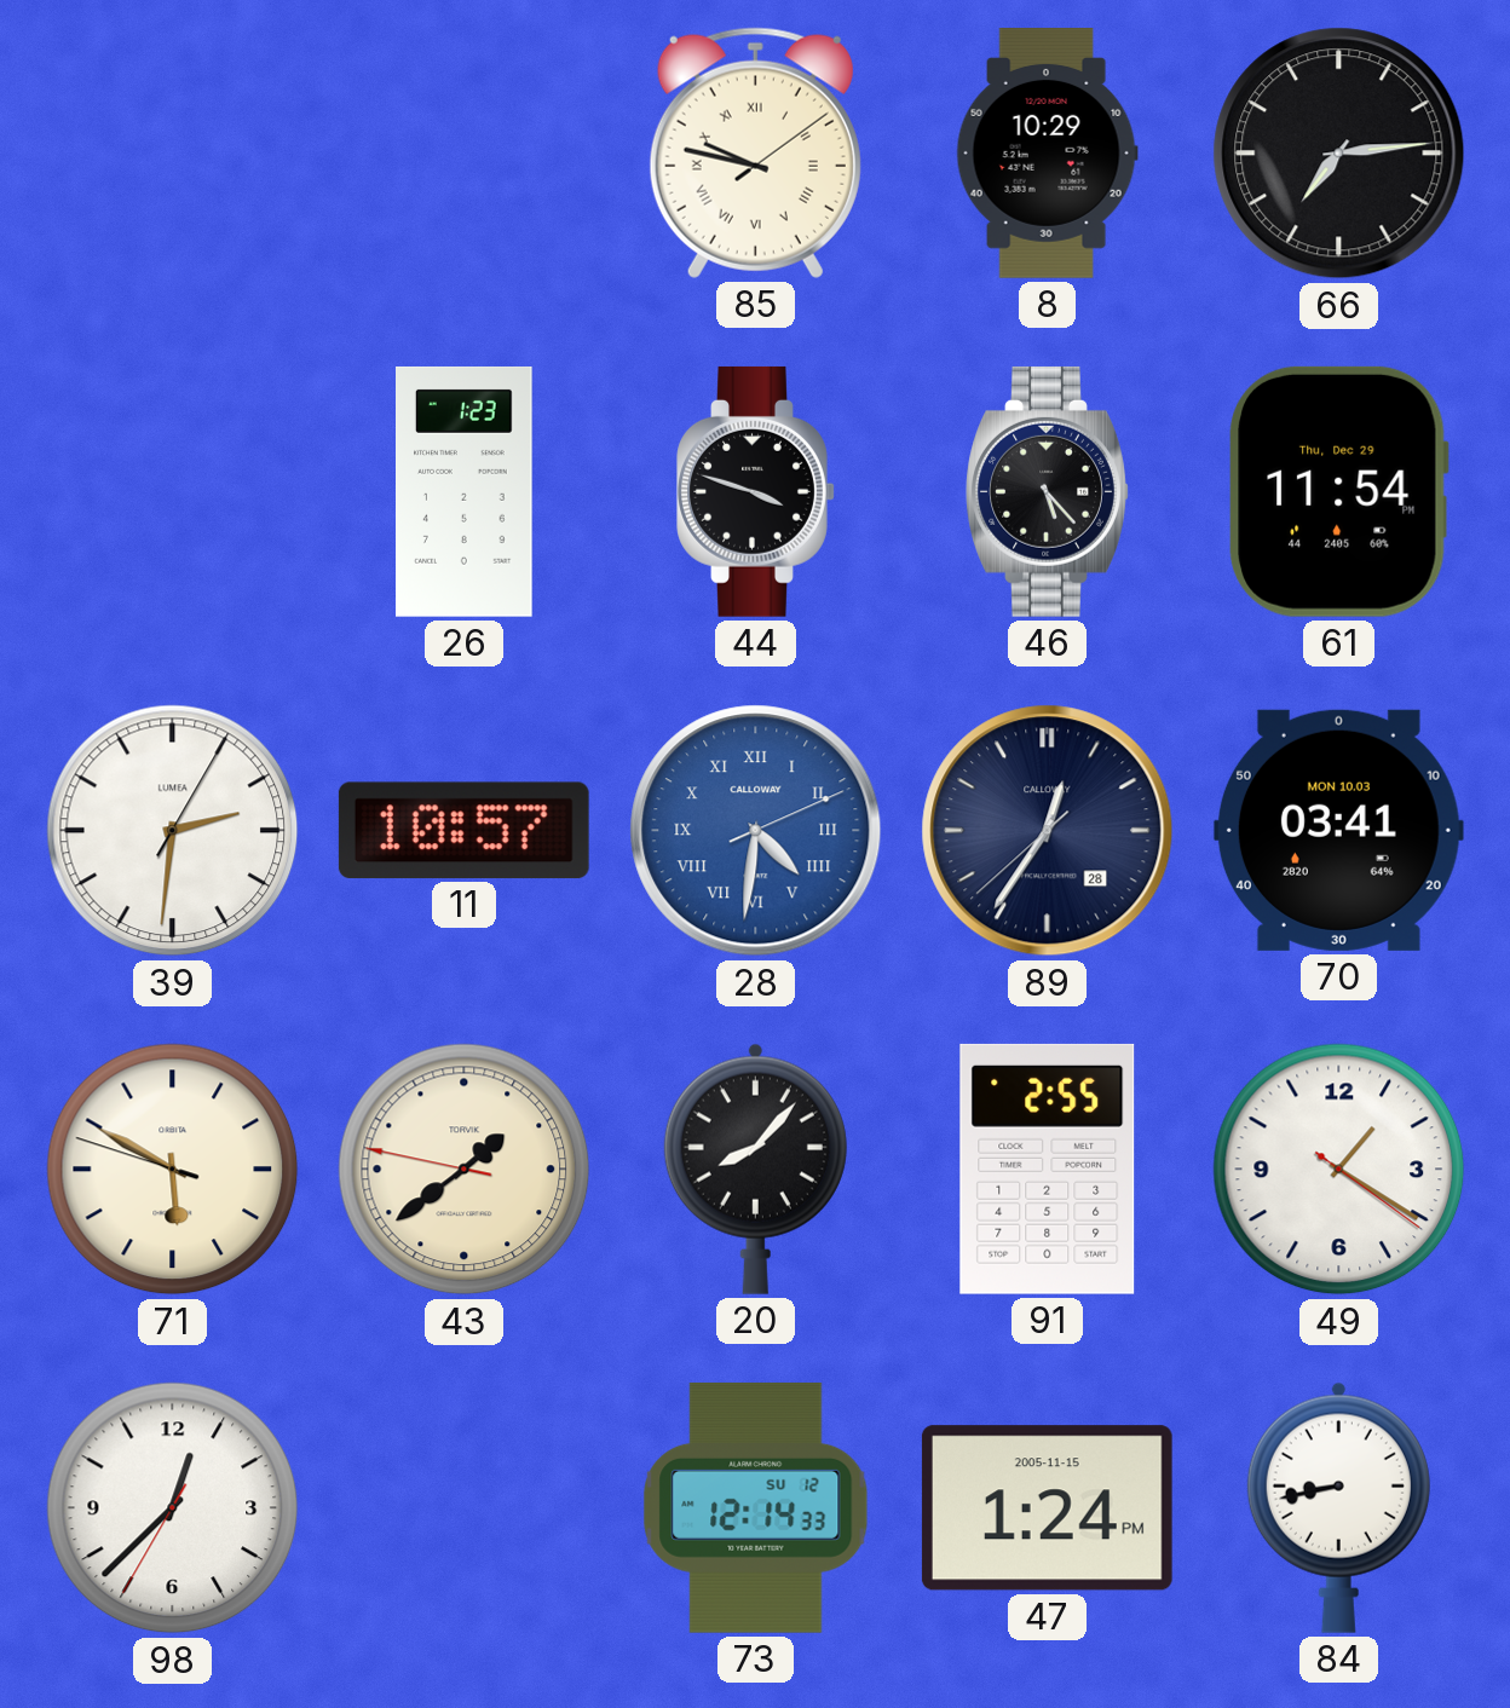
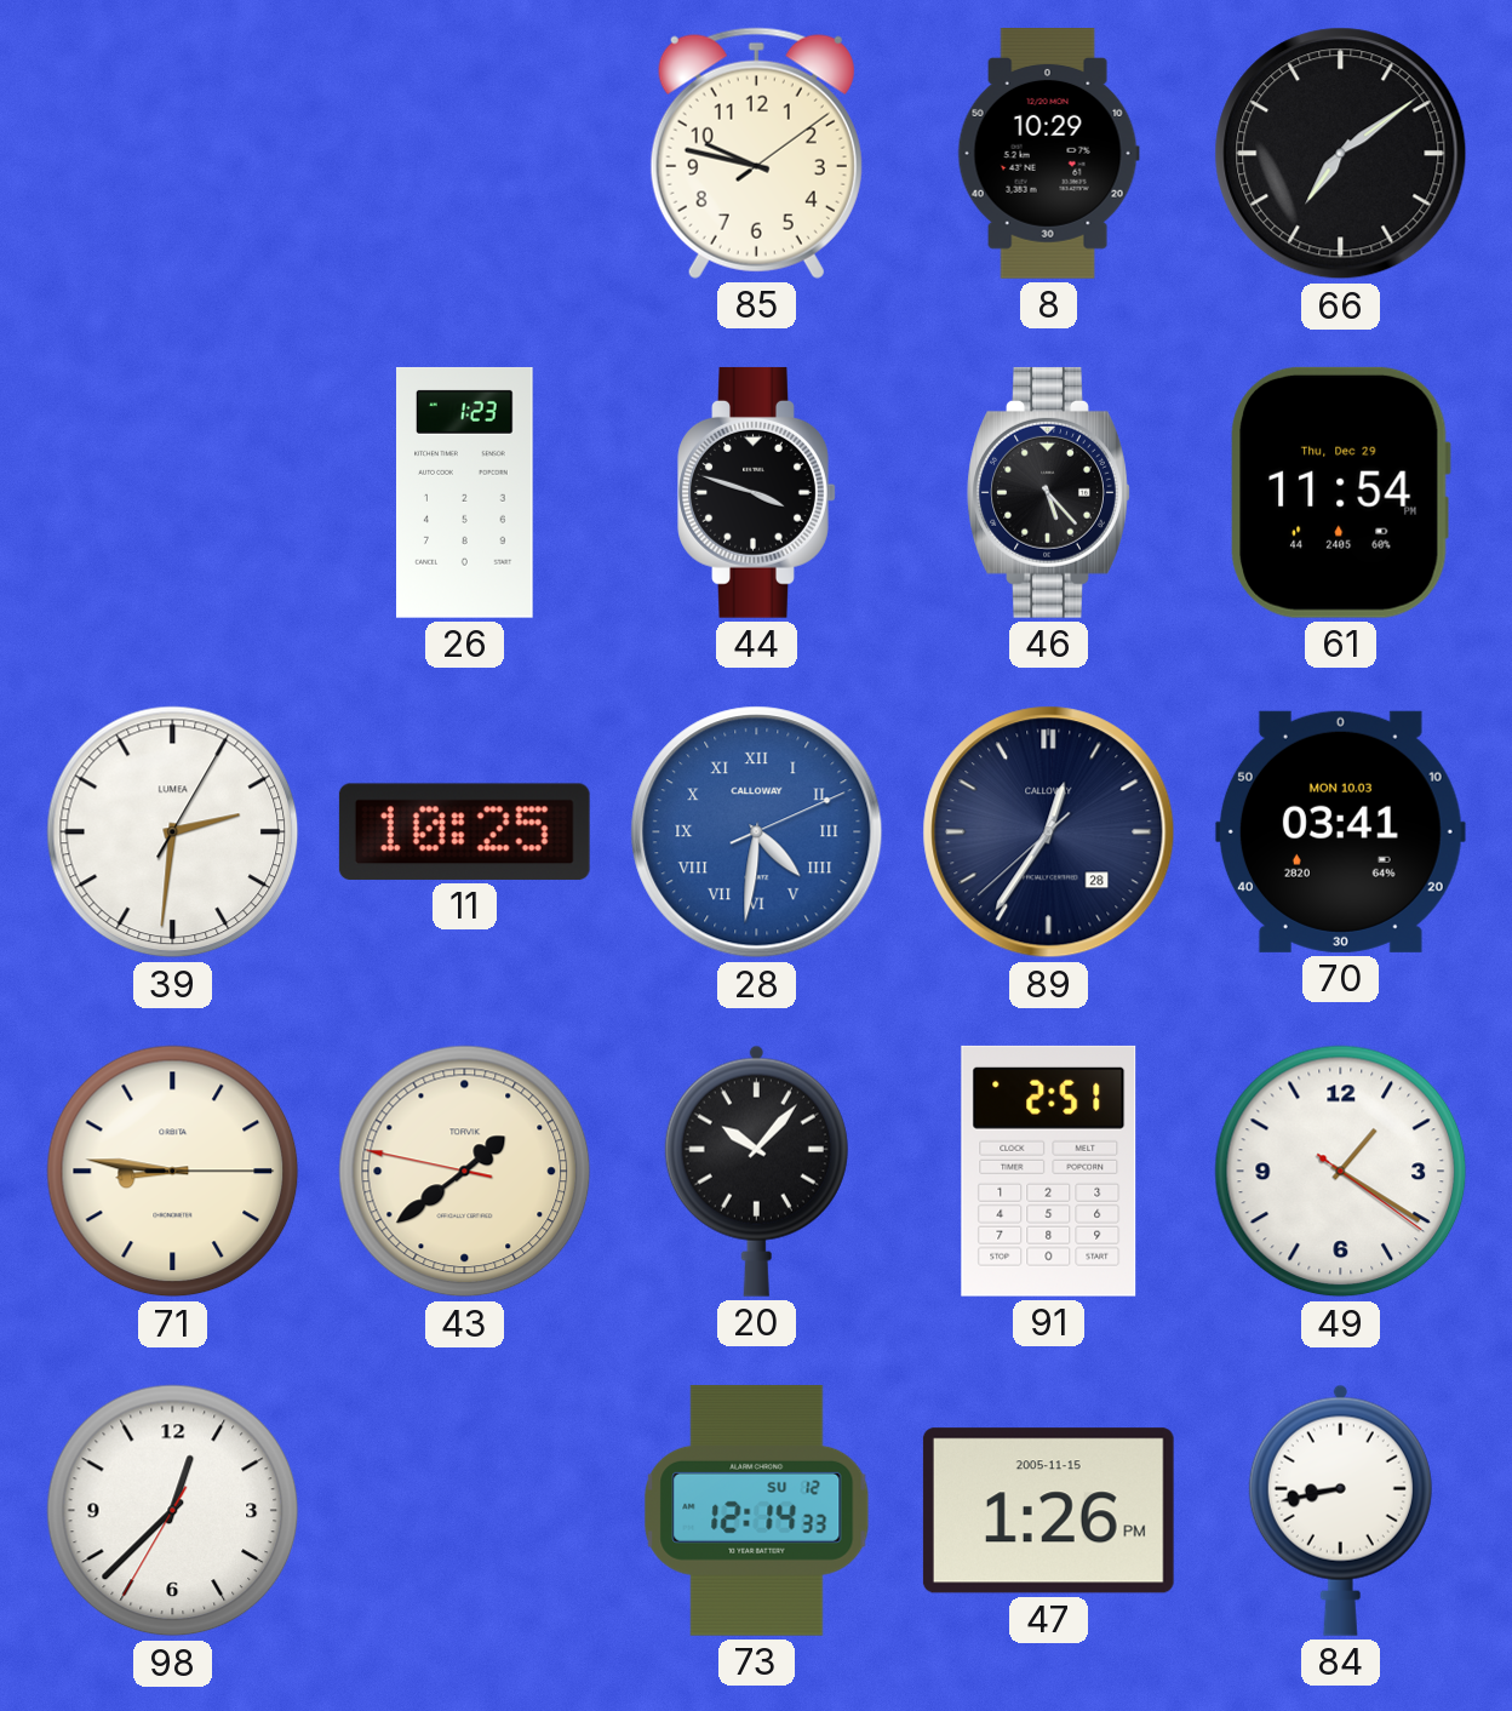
85 numerals: Roman -> Arabic (756, 153)
66: 7:14 -> 7:09 (1341, 154)
11: 10:57 -> 10:25 (464, 831)
71: 5:49 -> 8:46 (173, 1172)
20: 8:07 -> 10:07 (756, 1171)
91: 2:55 -> 2:51 (1049, 1171)
47: 1:24 -> 1:26 (1048, 1511)
